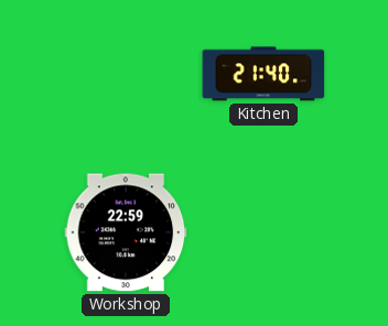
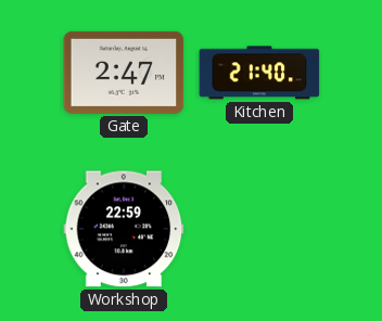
Gate: none -> 2:47 (124, 73)
